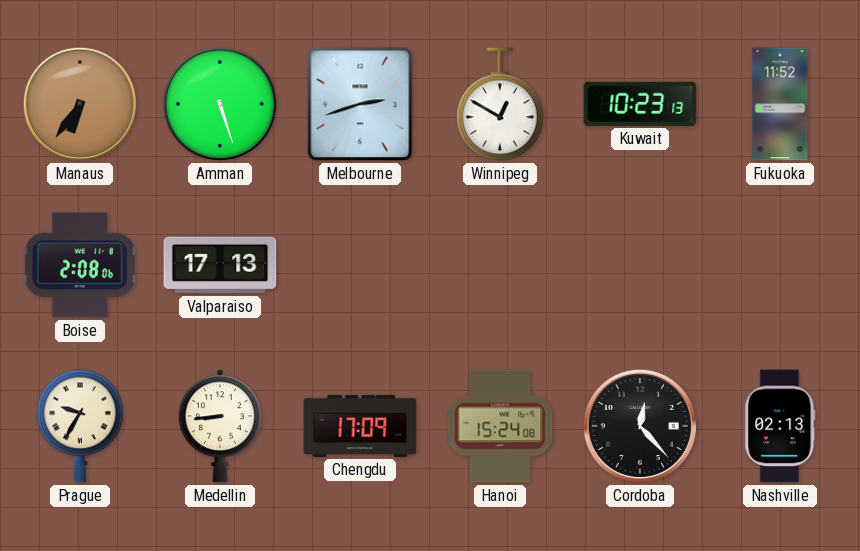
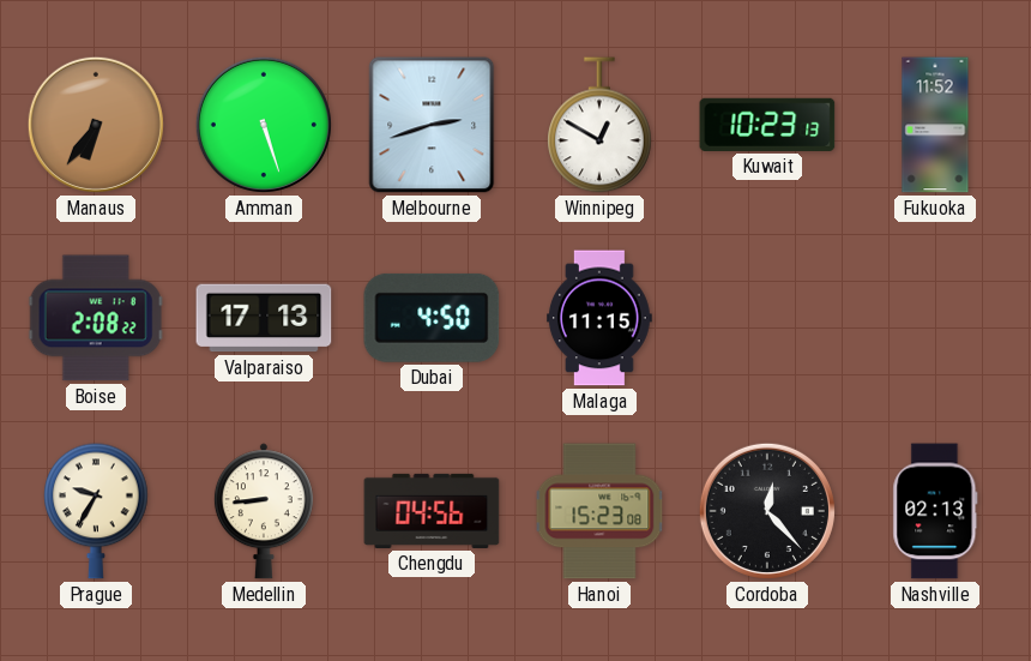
Boise: 2:08:06 -> 2:08:22 (96, 318)
Dubai: none -> 4:50 (432, 318)
Malaga: none -> 11:15 (601, 318)
Chengdu: 17:09 -> 04:56 (432, 511)
Hanoi: 15:24 -> 15:23 (599, 511)
